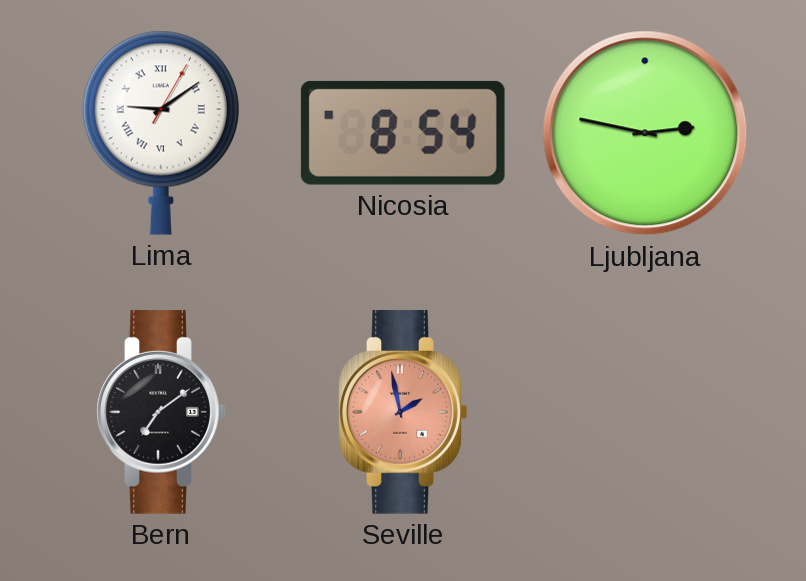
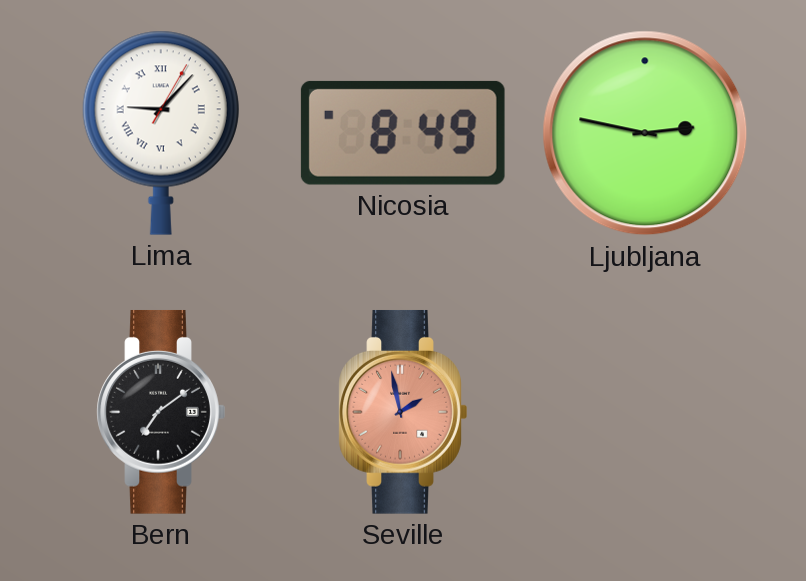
Lima: 9:09 -> 9:07 (161, 133)
Nicosia: 8:54 -> 8:49 (403, 133)
